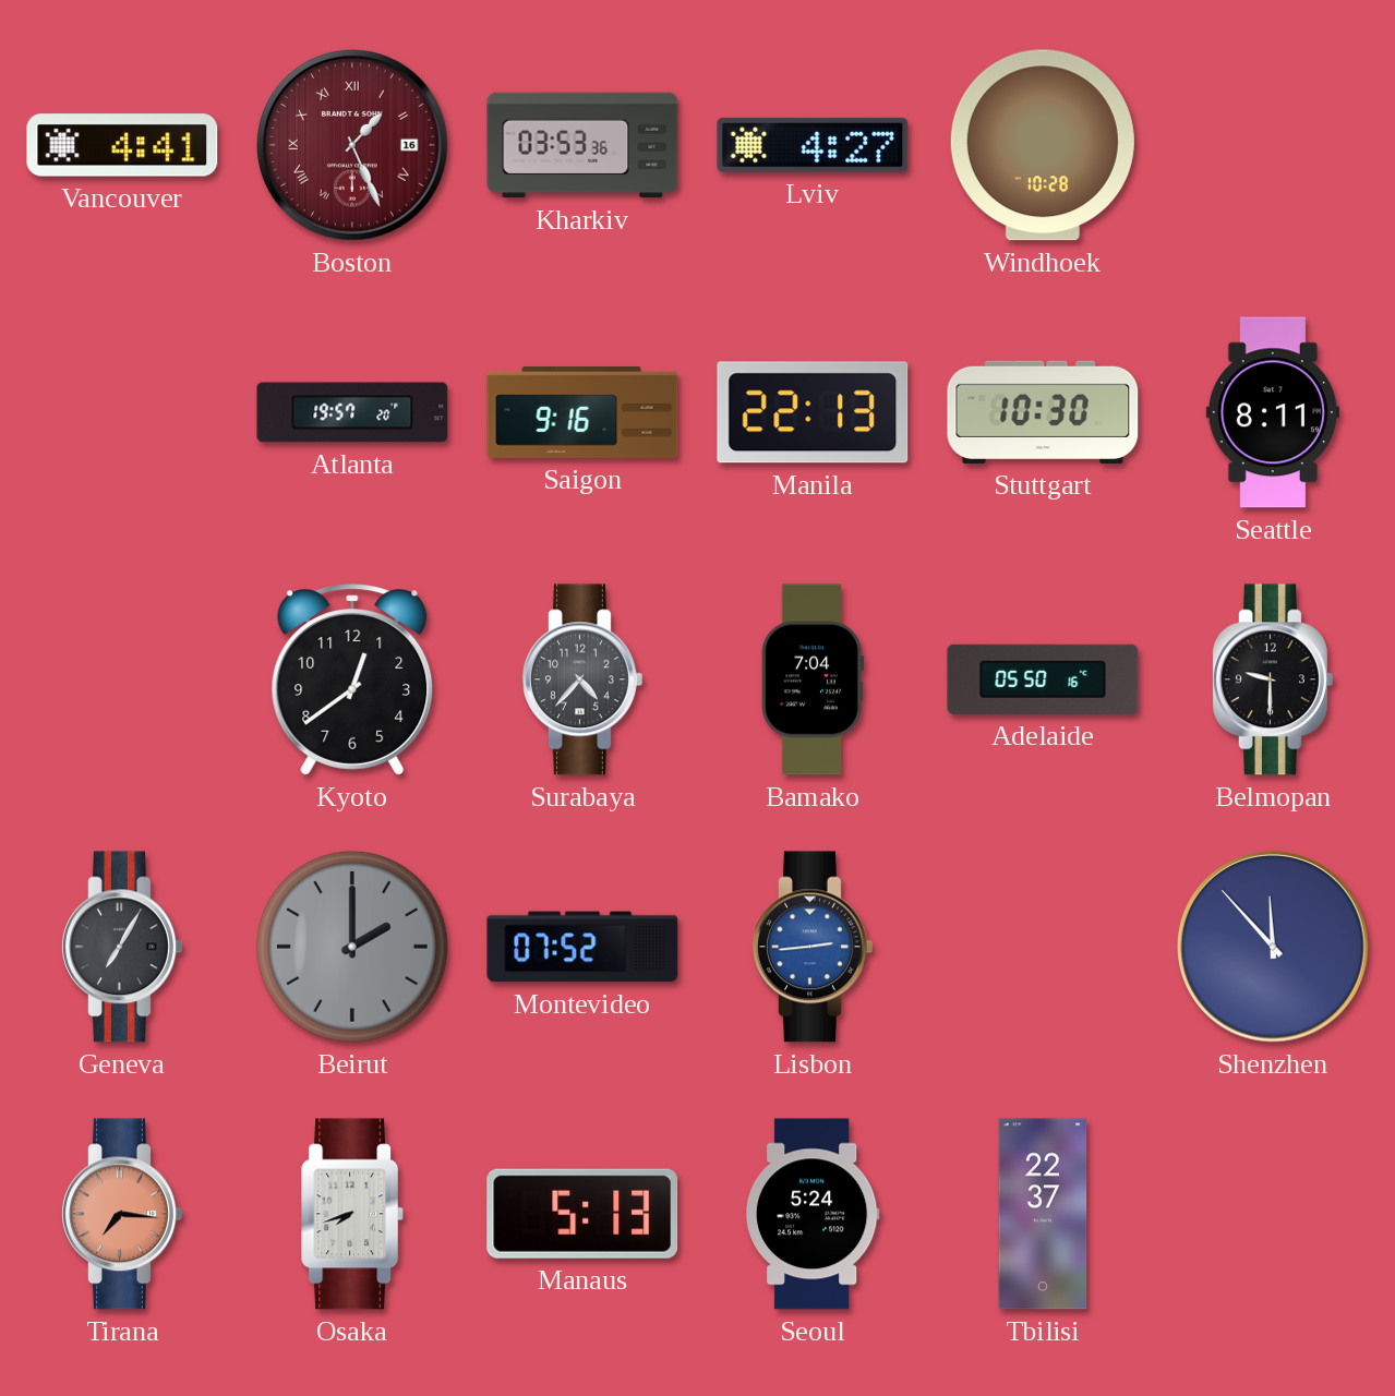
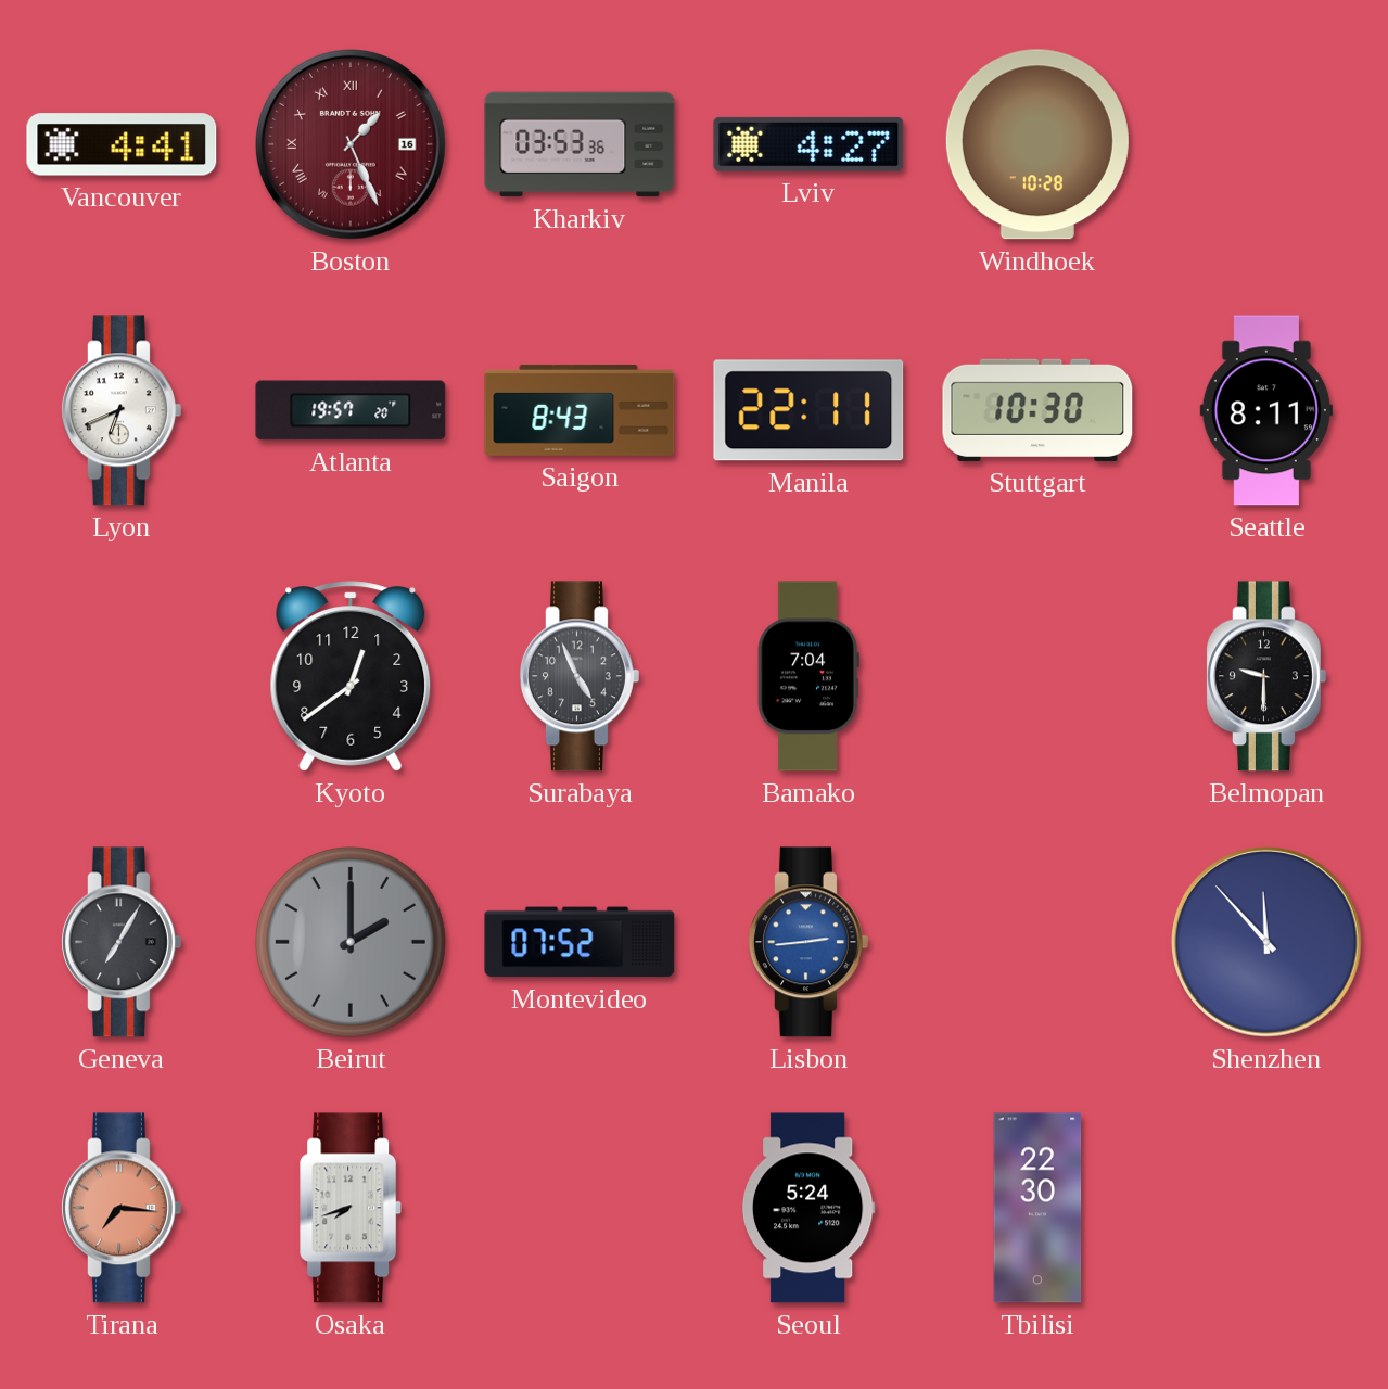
Lyon: none -> 6:41 (122, 410)
Saigon: 9:16 -> 8:43 (580, 410)
Manila: 22:13 -> 22:11 (808, 410)
Surabaya: 4:37 -> 4:56 (580, 676)
Adelaide: 05:50 -> none (1043, 679)
Manaus: 5:13 -> none (582, 1214)
Tbilisi: 22:37 -> 22:30 (1037, 1208)
